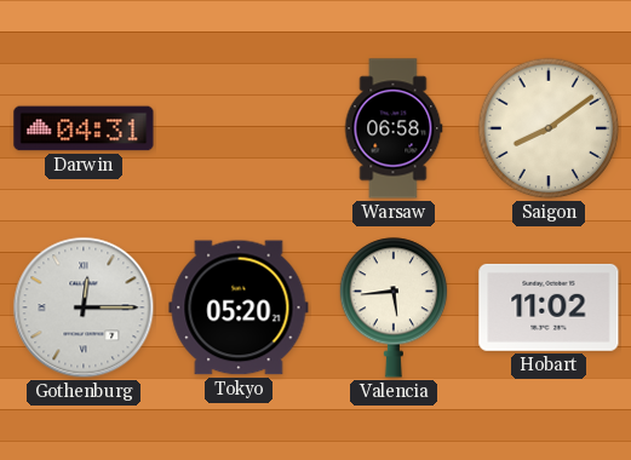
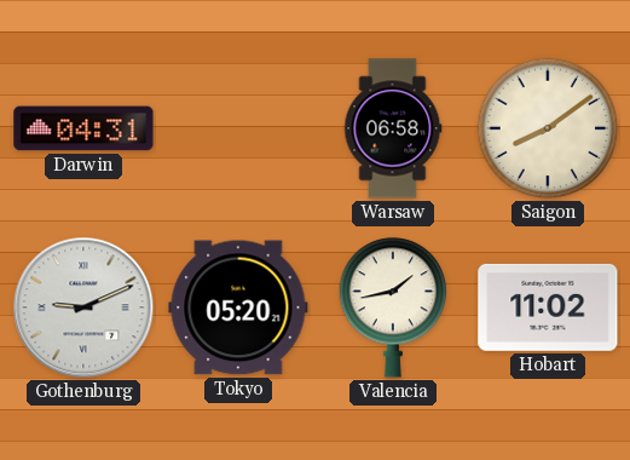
Gothenburg: 12:15 -> 9:11 (83, 307)
Valencia: 5:44 -> 1:43 (393, 307)
